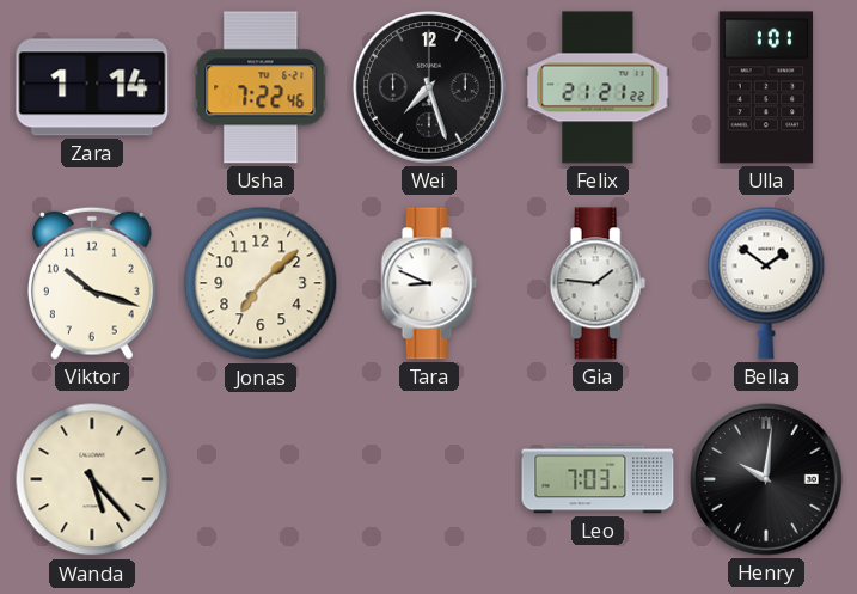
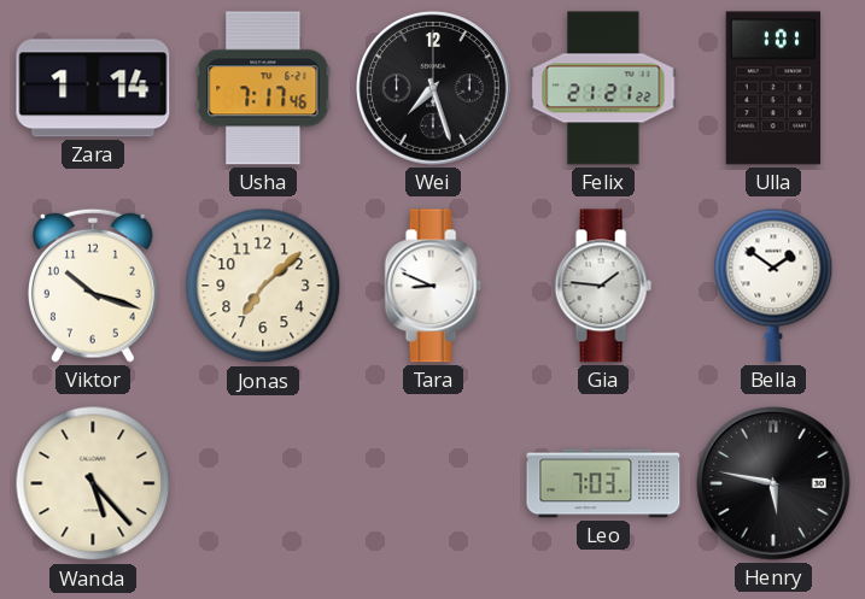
Usha: 7:22 -> 7:17 (263, 88)
Henry: 10:01 -> 5:47 (773, 483)
